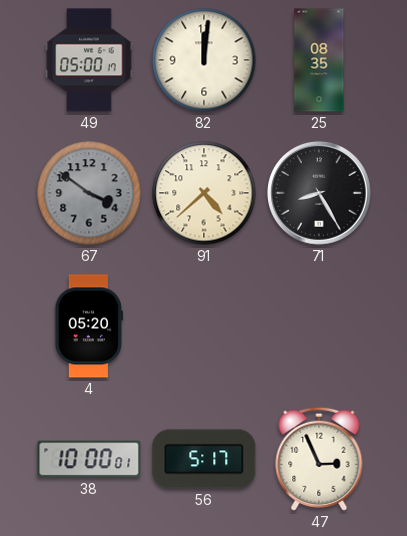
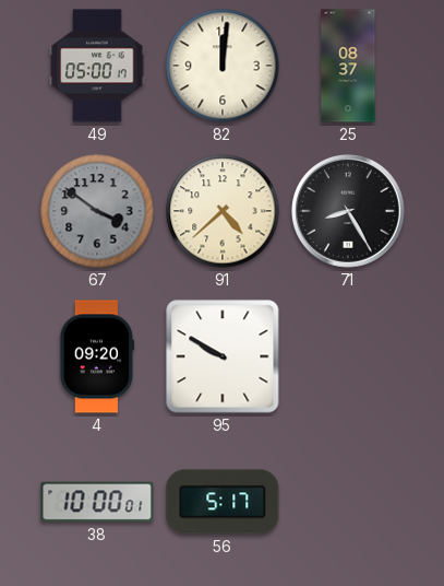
25: 08:35 -> 08:37 (348, 66)
4: 05:20 -> 09:20 (97, 356)
95: none -> 9:50 (223, 356)
47: 2:56 -> none (319, 459)
